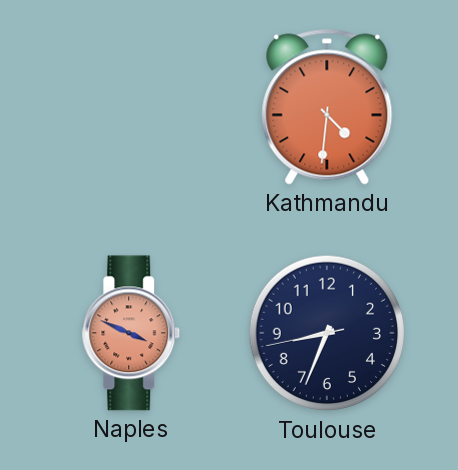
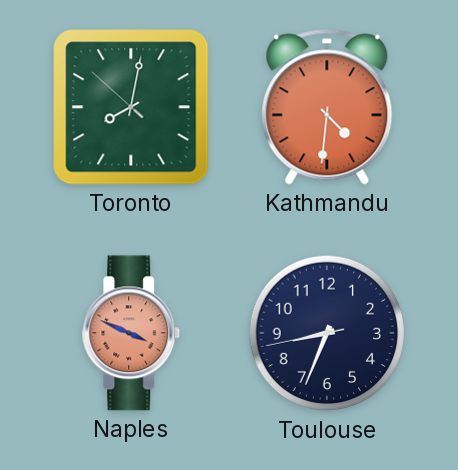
Toronto: none -> 8:01 (131, 107)
